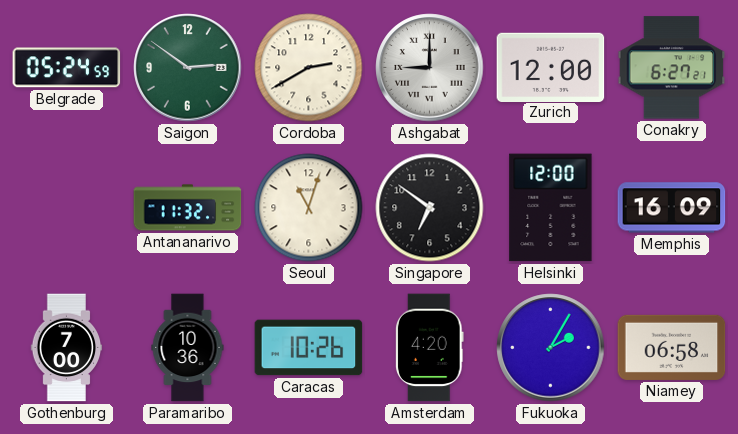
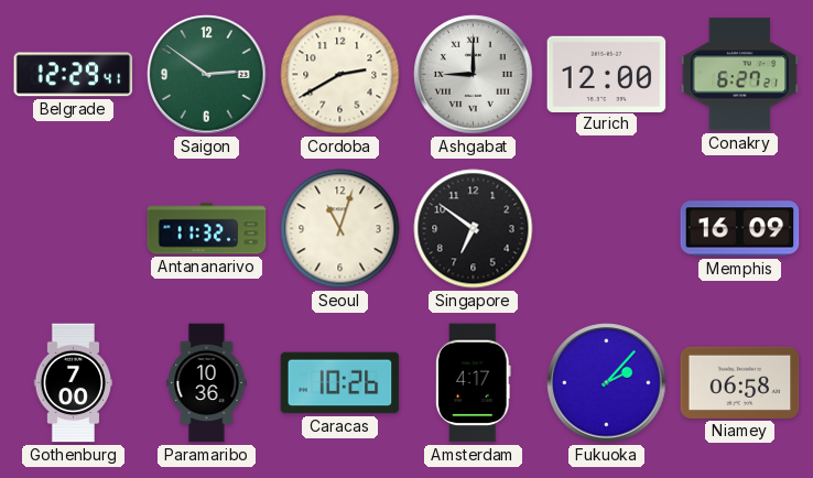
Belgrade: 05:24 -> 12:29 (74, 75)
Helsinki: 12:00 -> none (551, 208)
Amsterdam: 4:20 -> 4:17 (474, 383)
Fukuoka: 2:05 -> 2:07 (607, 383)
